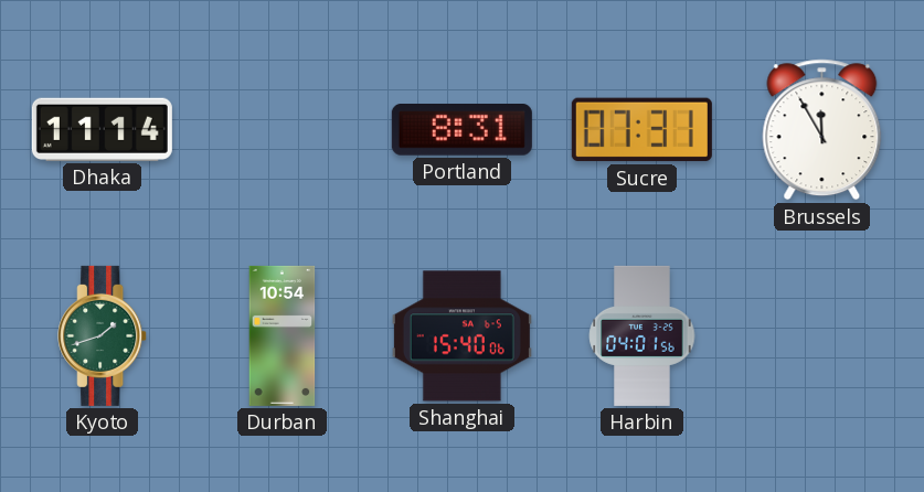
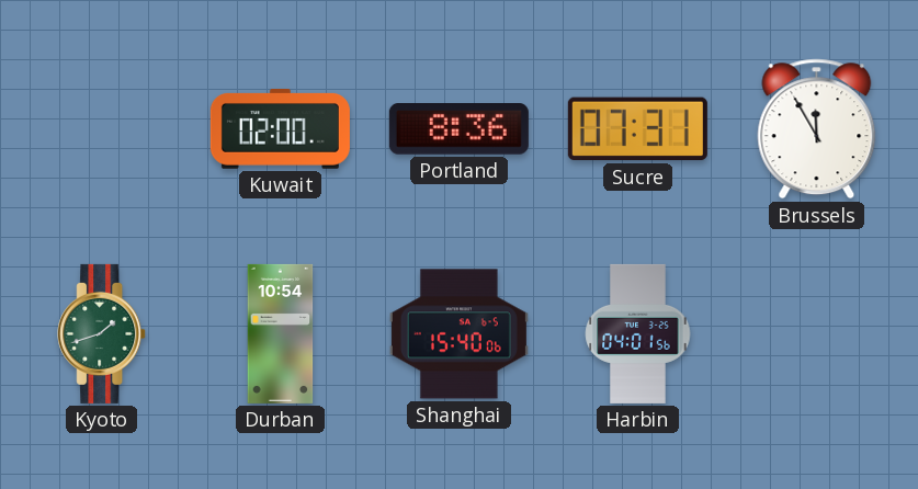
Dhaka: 11:14 -> none (102, 129)
Kuwait: none -> 02:00 (280, 129)
Portland: 8:31 -> 8:36 (458, 129)
